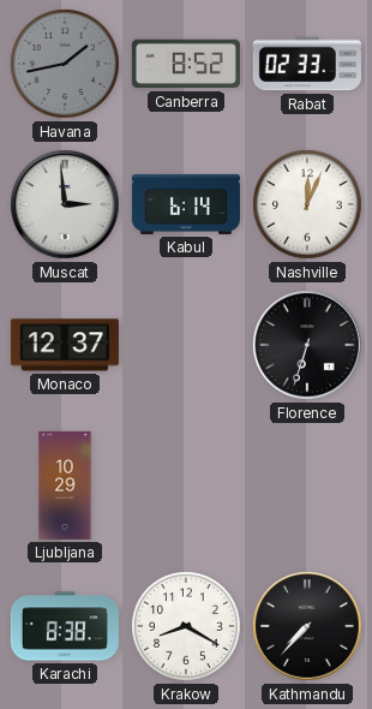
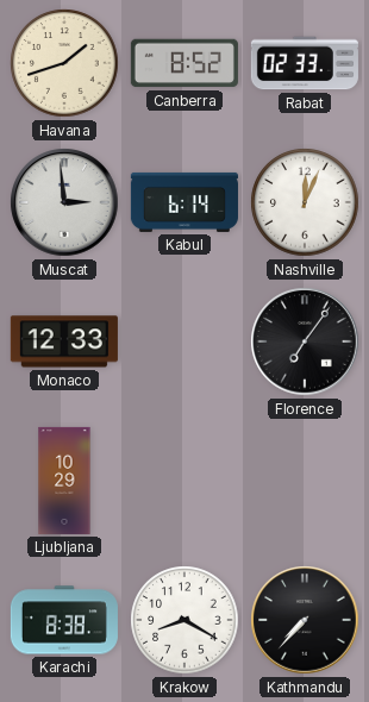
Havana: 1:43 -> 1:42 (64, 63)
Havana dial: grey -> cream (64, 63)
Monaco: 12:37 -> 12:33 (64, 341)
Florence: 6:33 -> 7:06 (305, 341)
